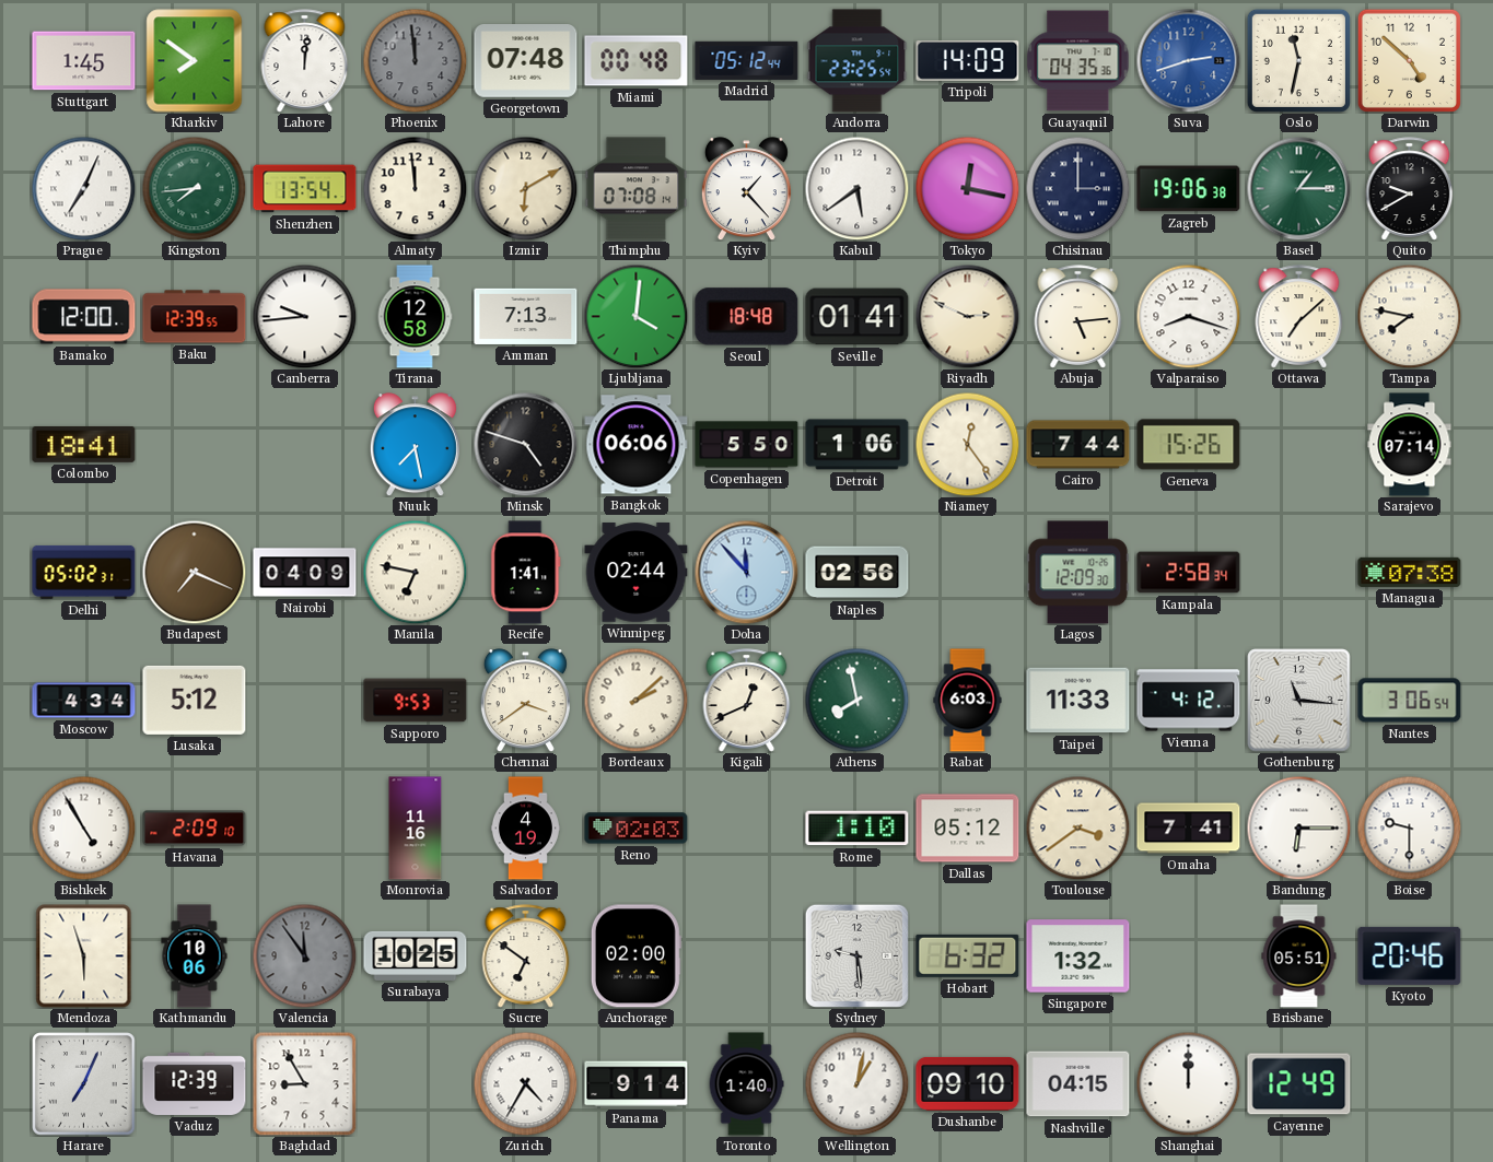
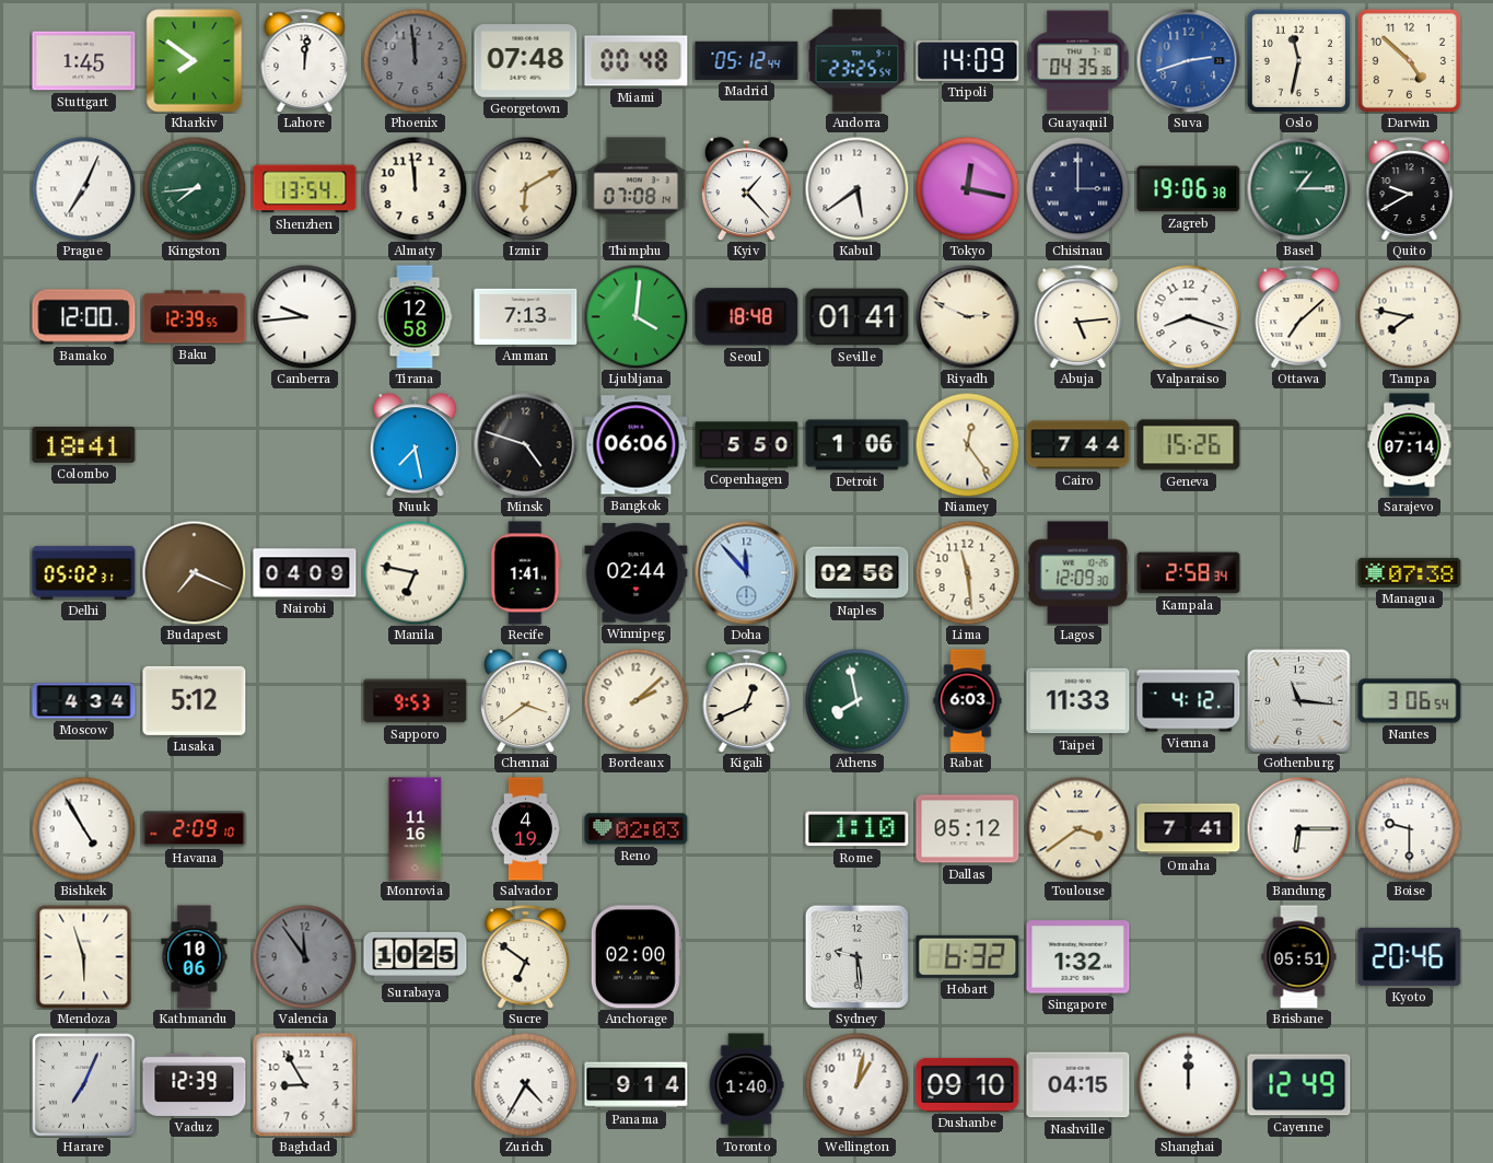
Lima: none -> 11:29 (967, 572)
